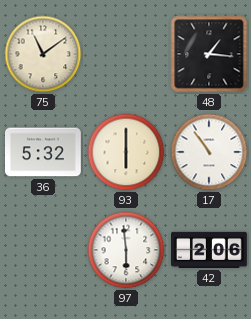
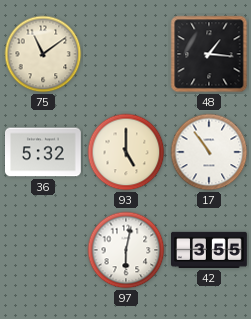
93: 6:00 -> 5:00 (126, 152)
97: 5:59 -> 6:02 (126, 250)
42: 2:06 -> 3:55 (210, 250)
